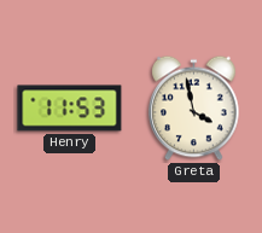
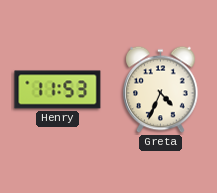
Greta: 3:58 -> 4:34 (161, 90)
